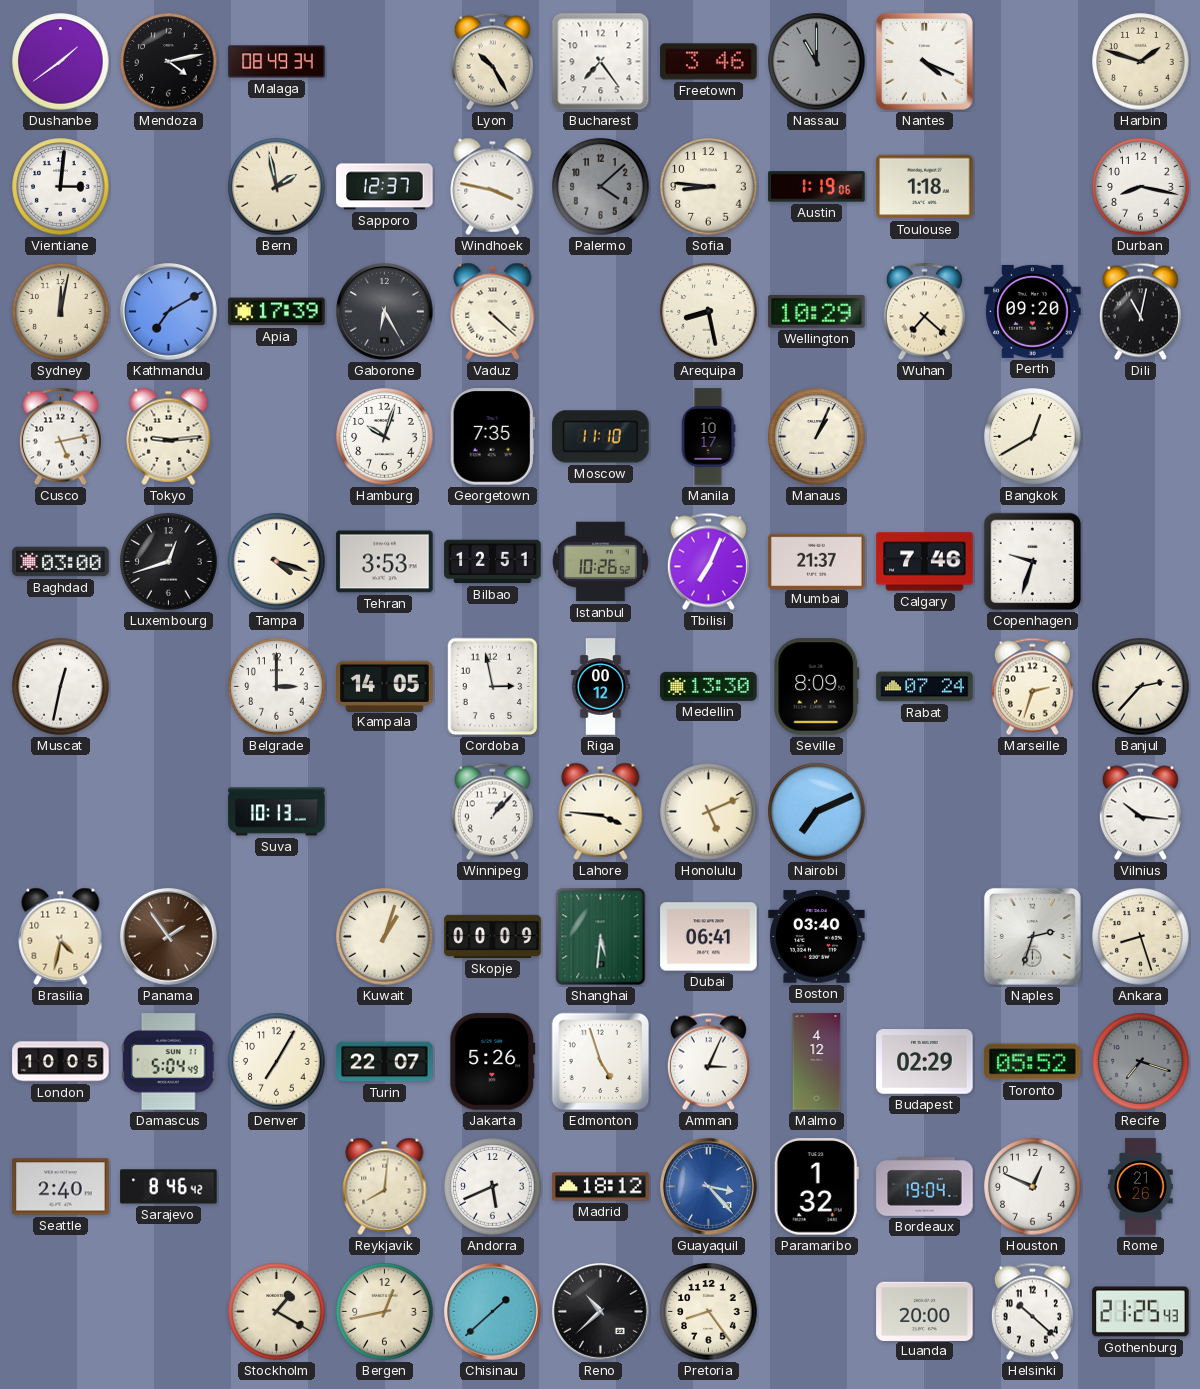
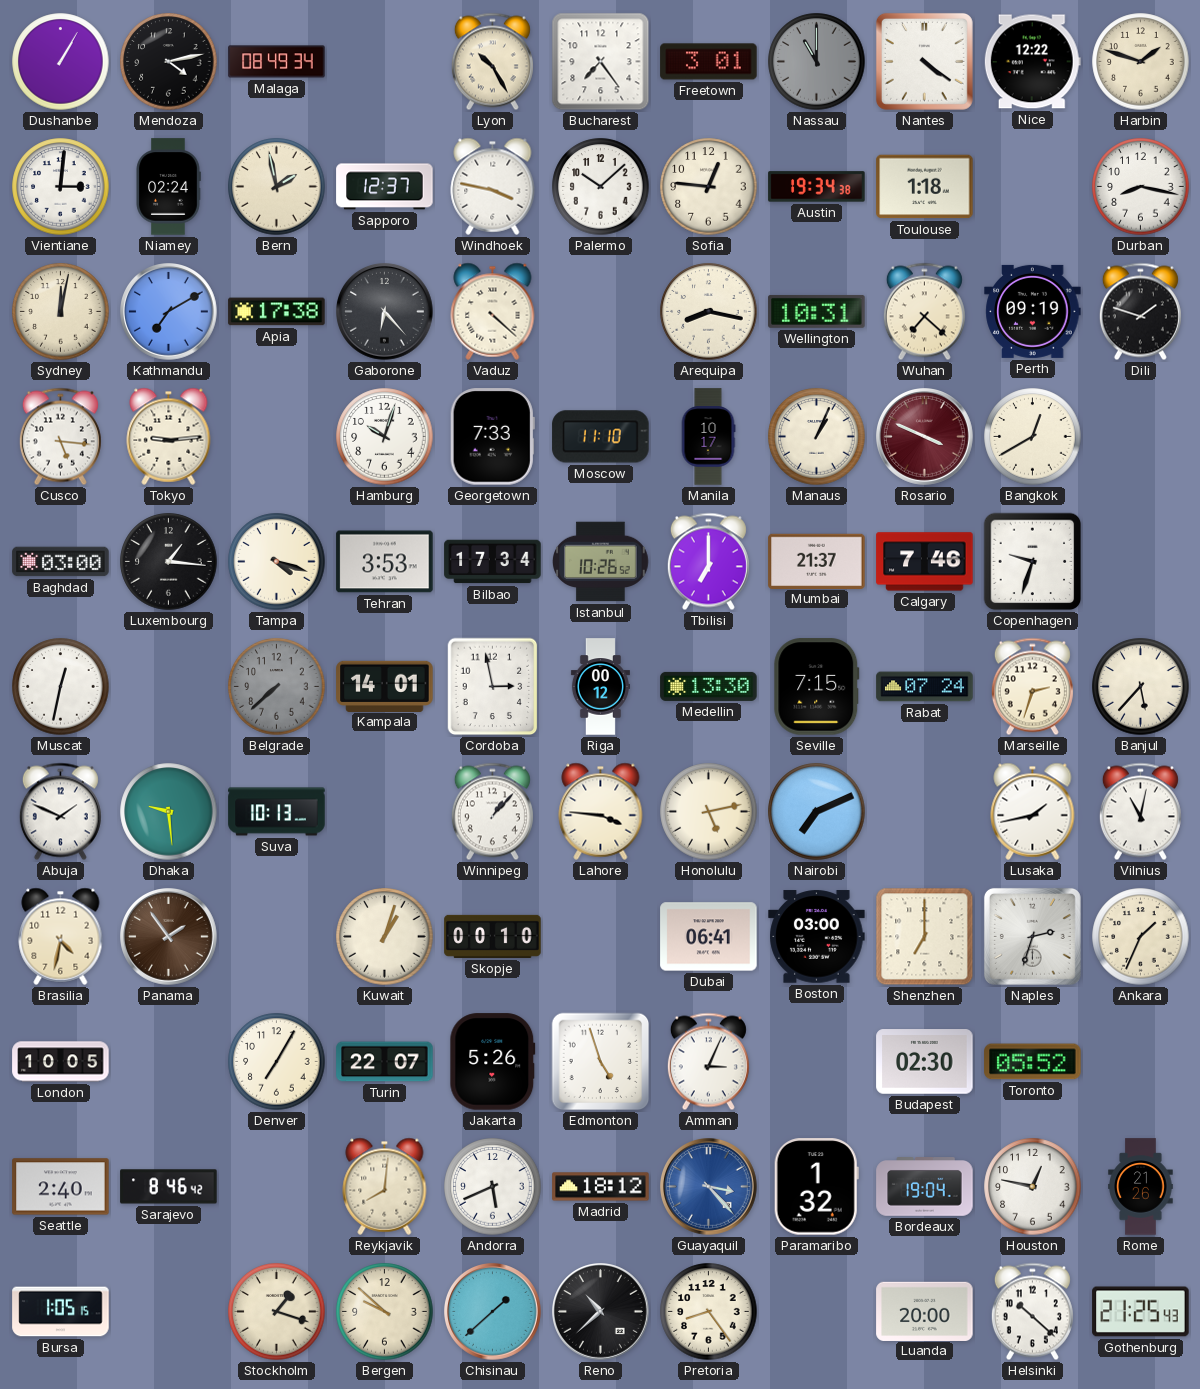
Dushanbe: 1:39 -> 1:05 (61, 62)
Freetown: 3:46 -> 3:01 (709, 62)
Nantes: 4:19 -> 4:21 (924, 61)
Nice: none -> 12:22 (1032, 62)
Niamey: none -> 02:24 (168, 187)
Palermo: 4:08 -> 10:08 (601, 187)
Palermo dial: grey -> white (601, 187)
Sofia: 8:46 -> 12:46 (709, 187)
Austin: 1:19 -> 19:34 (817, 187)
Apia: 17:39 -> 17:38 (277, 312)
Gaborone: 6:25 -> 6:23 (385, 312)
Arequipa: 8:28 -> 8:17 (709, 312)
Wellington: 10:29 -> 10:31 (817, 311)
Perth: 09:20 -> 09:19 (1033, 311)
Dili: 11:02 -> 1:48 (1140, 312)
Cusco: 5:13 -> 5:16 (60, 437)
Georgetown: 7:35 -> 7:33 (492, 437)
Rosario: none -> 3:49 (925, 437)
Luxembourg: 12:42 -> 1:16 (169, 562)
Bilbao: 12:51 -> 17:34 (493, 562)
Tbilisi: 7:04 -> 7:00 (708, 562)
Belgrade: 3:00 -> 7:38 (277, 687)
Belgrade dial: white -> grey (277, 687)
Kampala: 14:05 -> 14:01 (385, 686)
Seville: 8:09 -> 7:15 (817, 687)
Banjul: 2:37 -> 5:37 (1141, 687)
Abuja: none -> 1:49 (60, 812)
Dhaka: none -> 9:29 (169, 812)
Honolulu: 5:11 -> 5:13 (709, 812)
Lusaka: none -> 1:43 (1033, 811)
Vilnius: 10:16 -> 11:02 (1140, 812)
Skopje: 00:09 -> 00:10 (493, 936)
Shanghai: 5:31 -> none (601, 937)
Boston: 03:40 -> 03:00 (817, 937)
Shenzhen: none -> 7:00 (925, 937)
Ankara: 8:27 -> 1:34 (1141, 937)
Damascus: 5:04 -> none (168, 1062)
Malmo: 4:12 -> none (817, 1062)
Budapest: 02:29 -> 02:30 (925, 1062)
Recife: 7:18 -> none (1141, 1062)
Houston: 12:49 -> 12:47 (1033, 1187)
Bursa: none -> 1:05 (61, 1312)
Stockholm: 1:20 -> 1:18 (277, 1312)
Bergen: 12:43 -> 9:52 (385, 1312)
